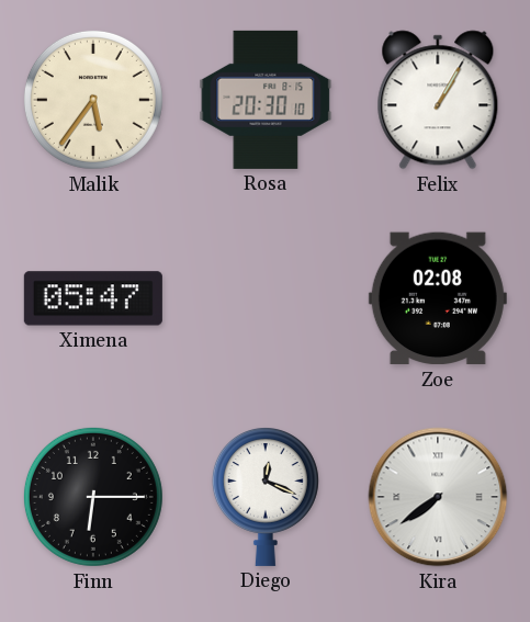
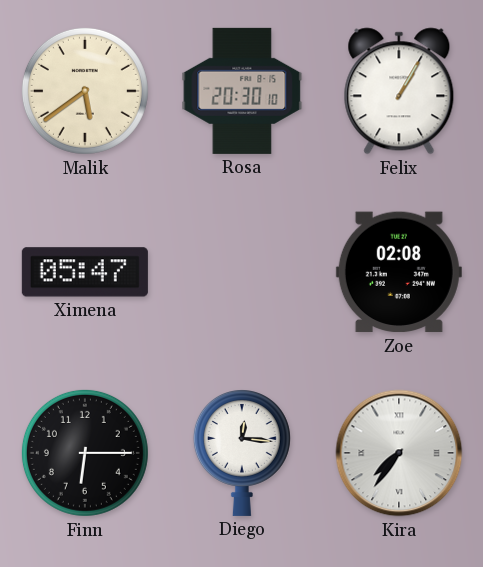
Malik: 5:36 -> 5:39 (85, 91)
Diego: 12:19 -> 12:16 (242, 453)
Kira: 7:39 -> 7:36 (399, 453)
